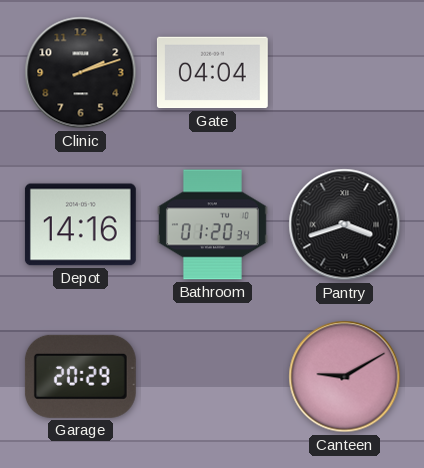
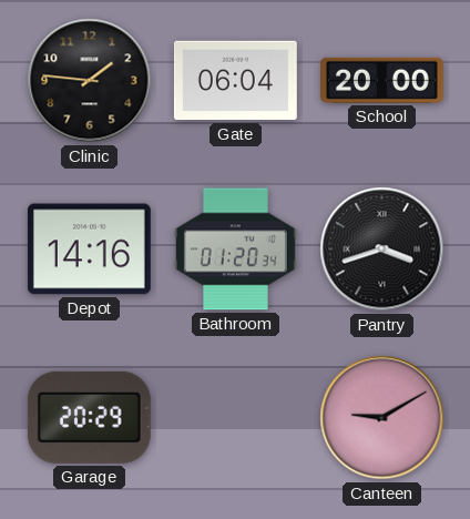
Clinic: 2:12 -> 1:46 (90, 81)
Gate: 04:04 -> 06:04 (235, 81)
School: none -> 20:00 (381, 80)
